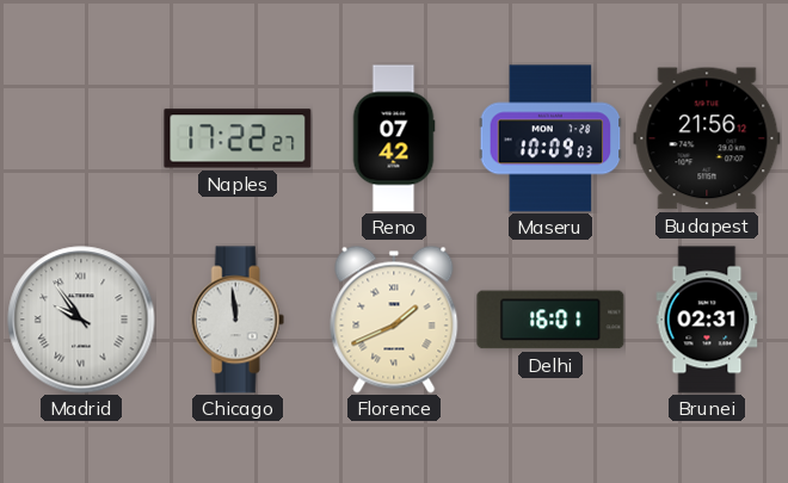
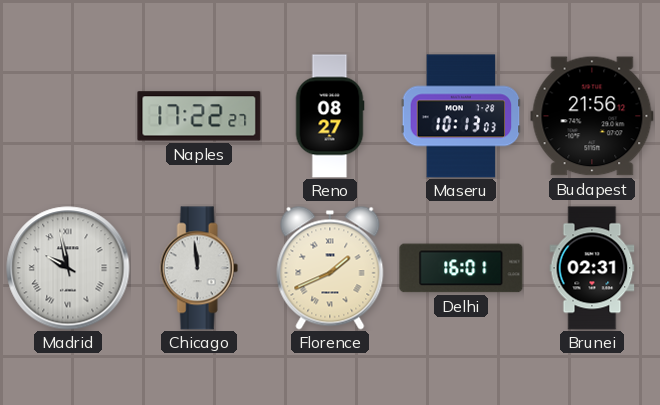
Reno: 07:42 -> 08:27 (330, 116)
Maseru: 10:09 -> 10:13 (461, 116)
Madrid: 9:54 -> 9:58 (68, 268)
